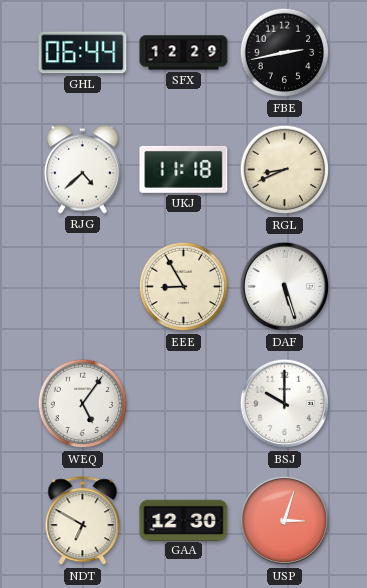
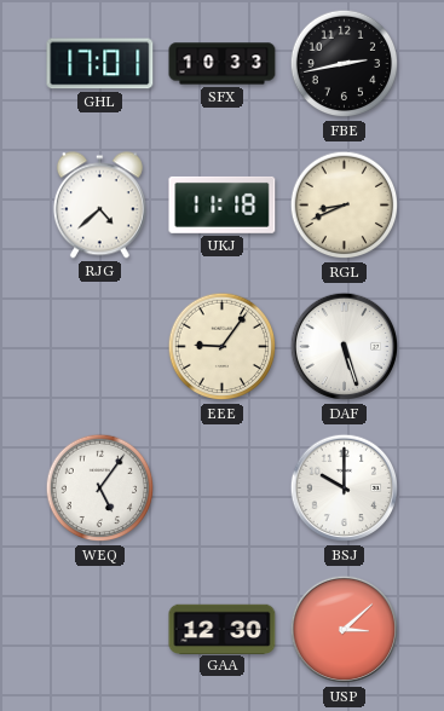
GHL: 06:44 -> 17:01 (100, 64)
SFX: 12:29 -> 10:33 (223, 64)
EEE: 8:55 -> 9:06 (223, 347)
NDT: 6:50 -> none (83, 521)
USP: 3:03 -> 3:08 (345, 630)
